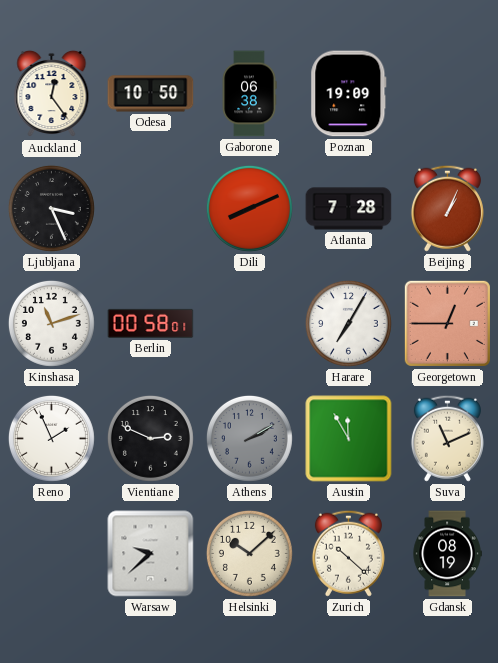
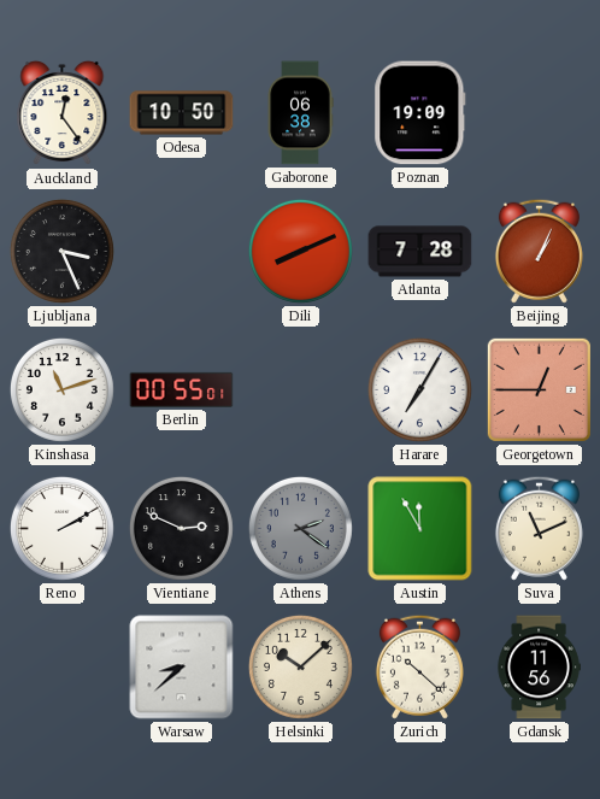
Berlin: 00:58 -> 00:55 (182, 389)
Reno: 1:56 -> 2:10 (61, 528)
Athens: 2:10 -> 2:21 (300, 528)
Warsaw: 9:38 -> 8:38 (182, 668)
Gdansk: 08:19 -> 11:56 (539, 668)
